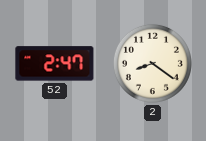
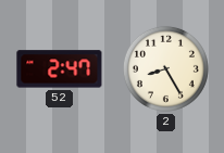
2: 8:21 -> 8:25 (165, 68)
